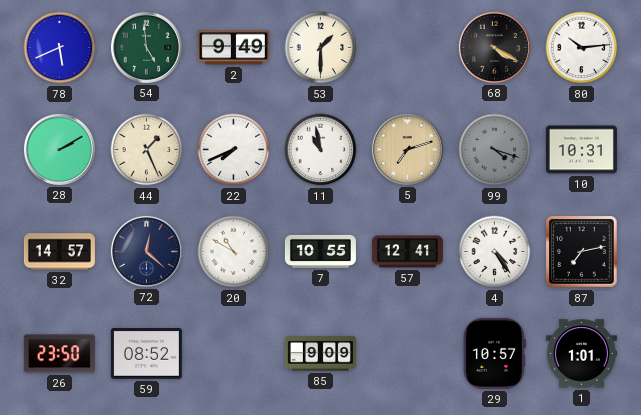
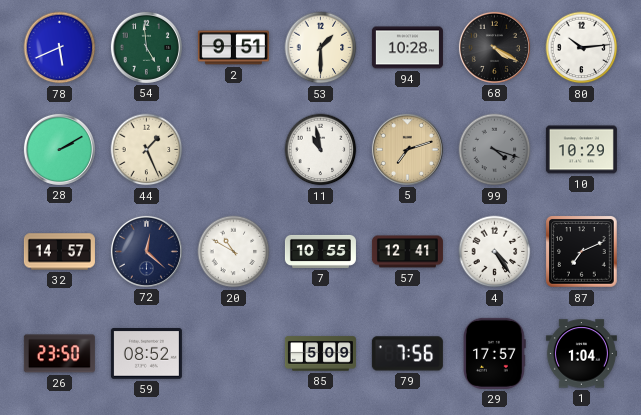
2: 9:49 -> 9:51 (233, 48)
94: none -> 10:28 (407, 48)
22: 7:41 -> none (234, 150)
10: 10:31 -> 10:29 (581, 150)
87: 7:13 -> 7:11 (582, 252)
85: 9:09 -> 5:09 (320, 354)
79: none -> 7:56 (407, 354)
29: 10:57 -> 17:57 (494, 353)
1: 1:01 -> 1:04 (581, 354)
